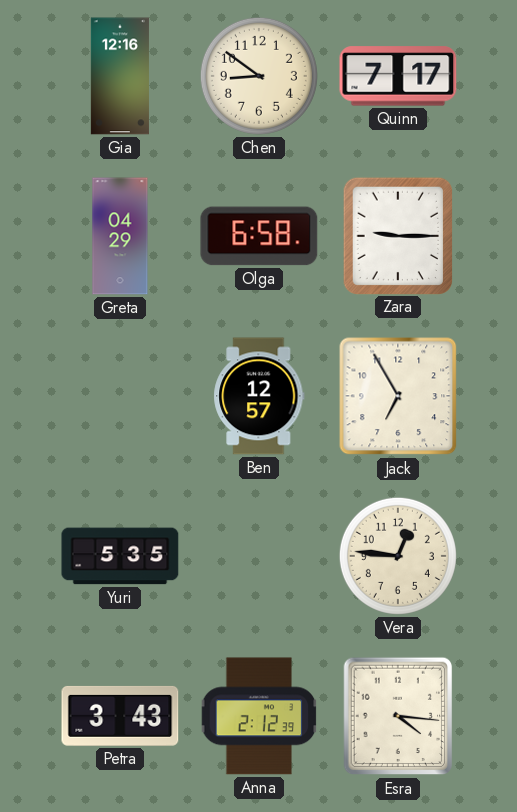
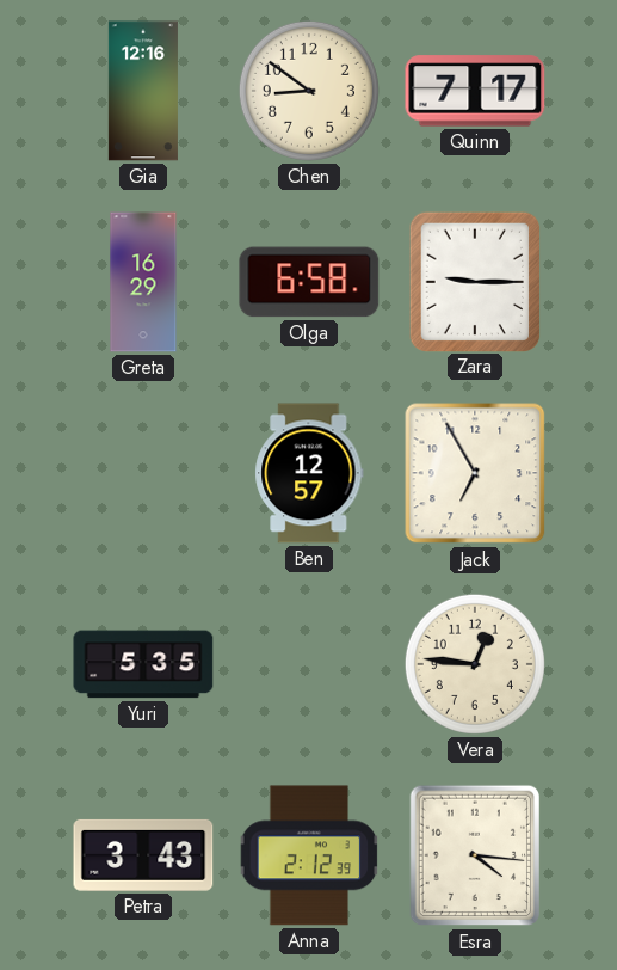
Greta: 04:29 -> 16:29 (143, 282)
